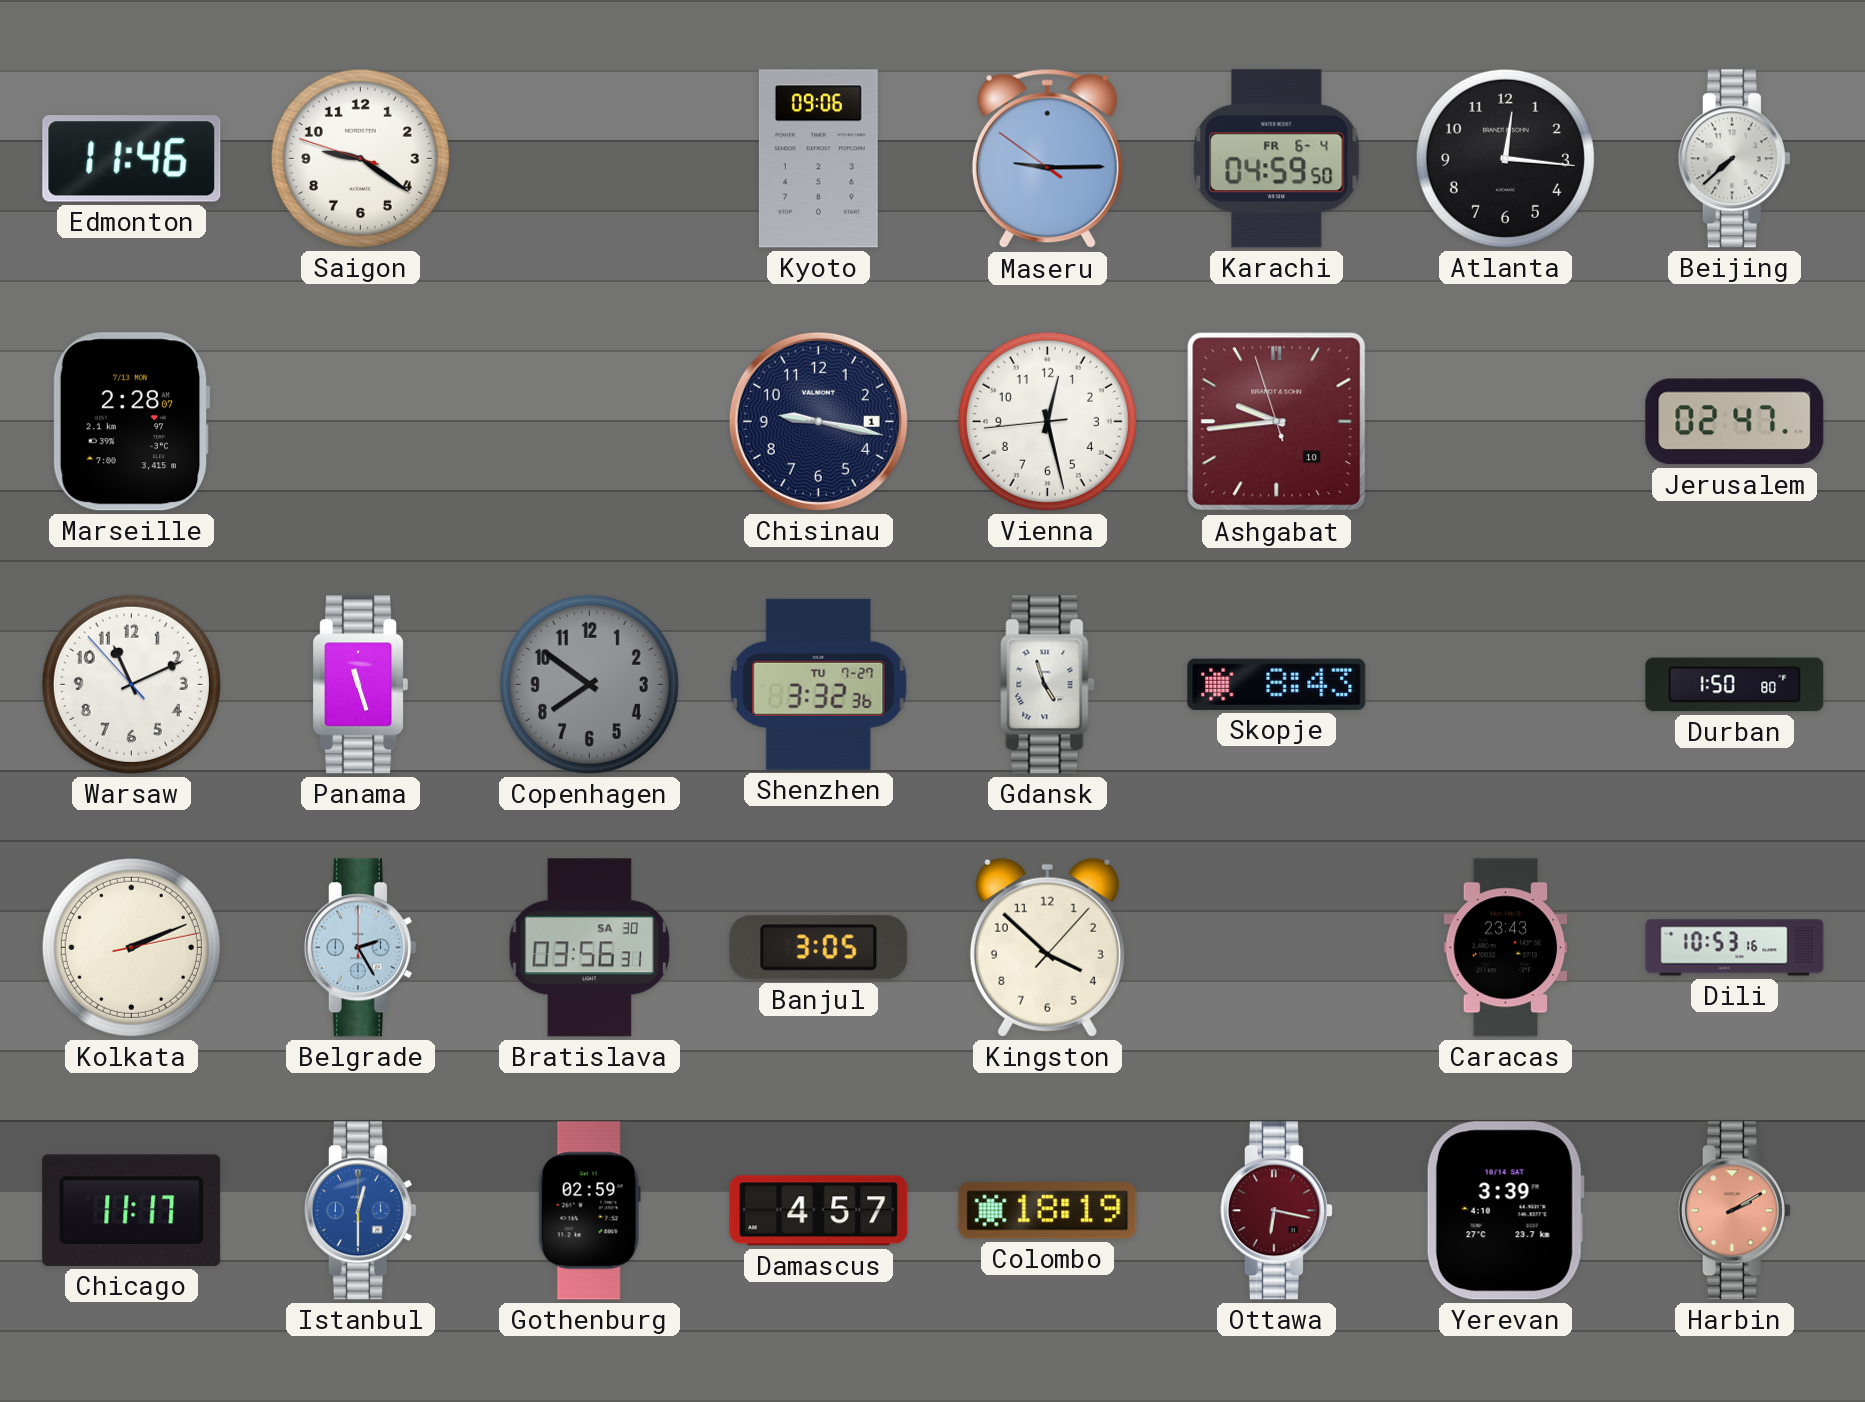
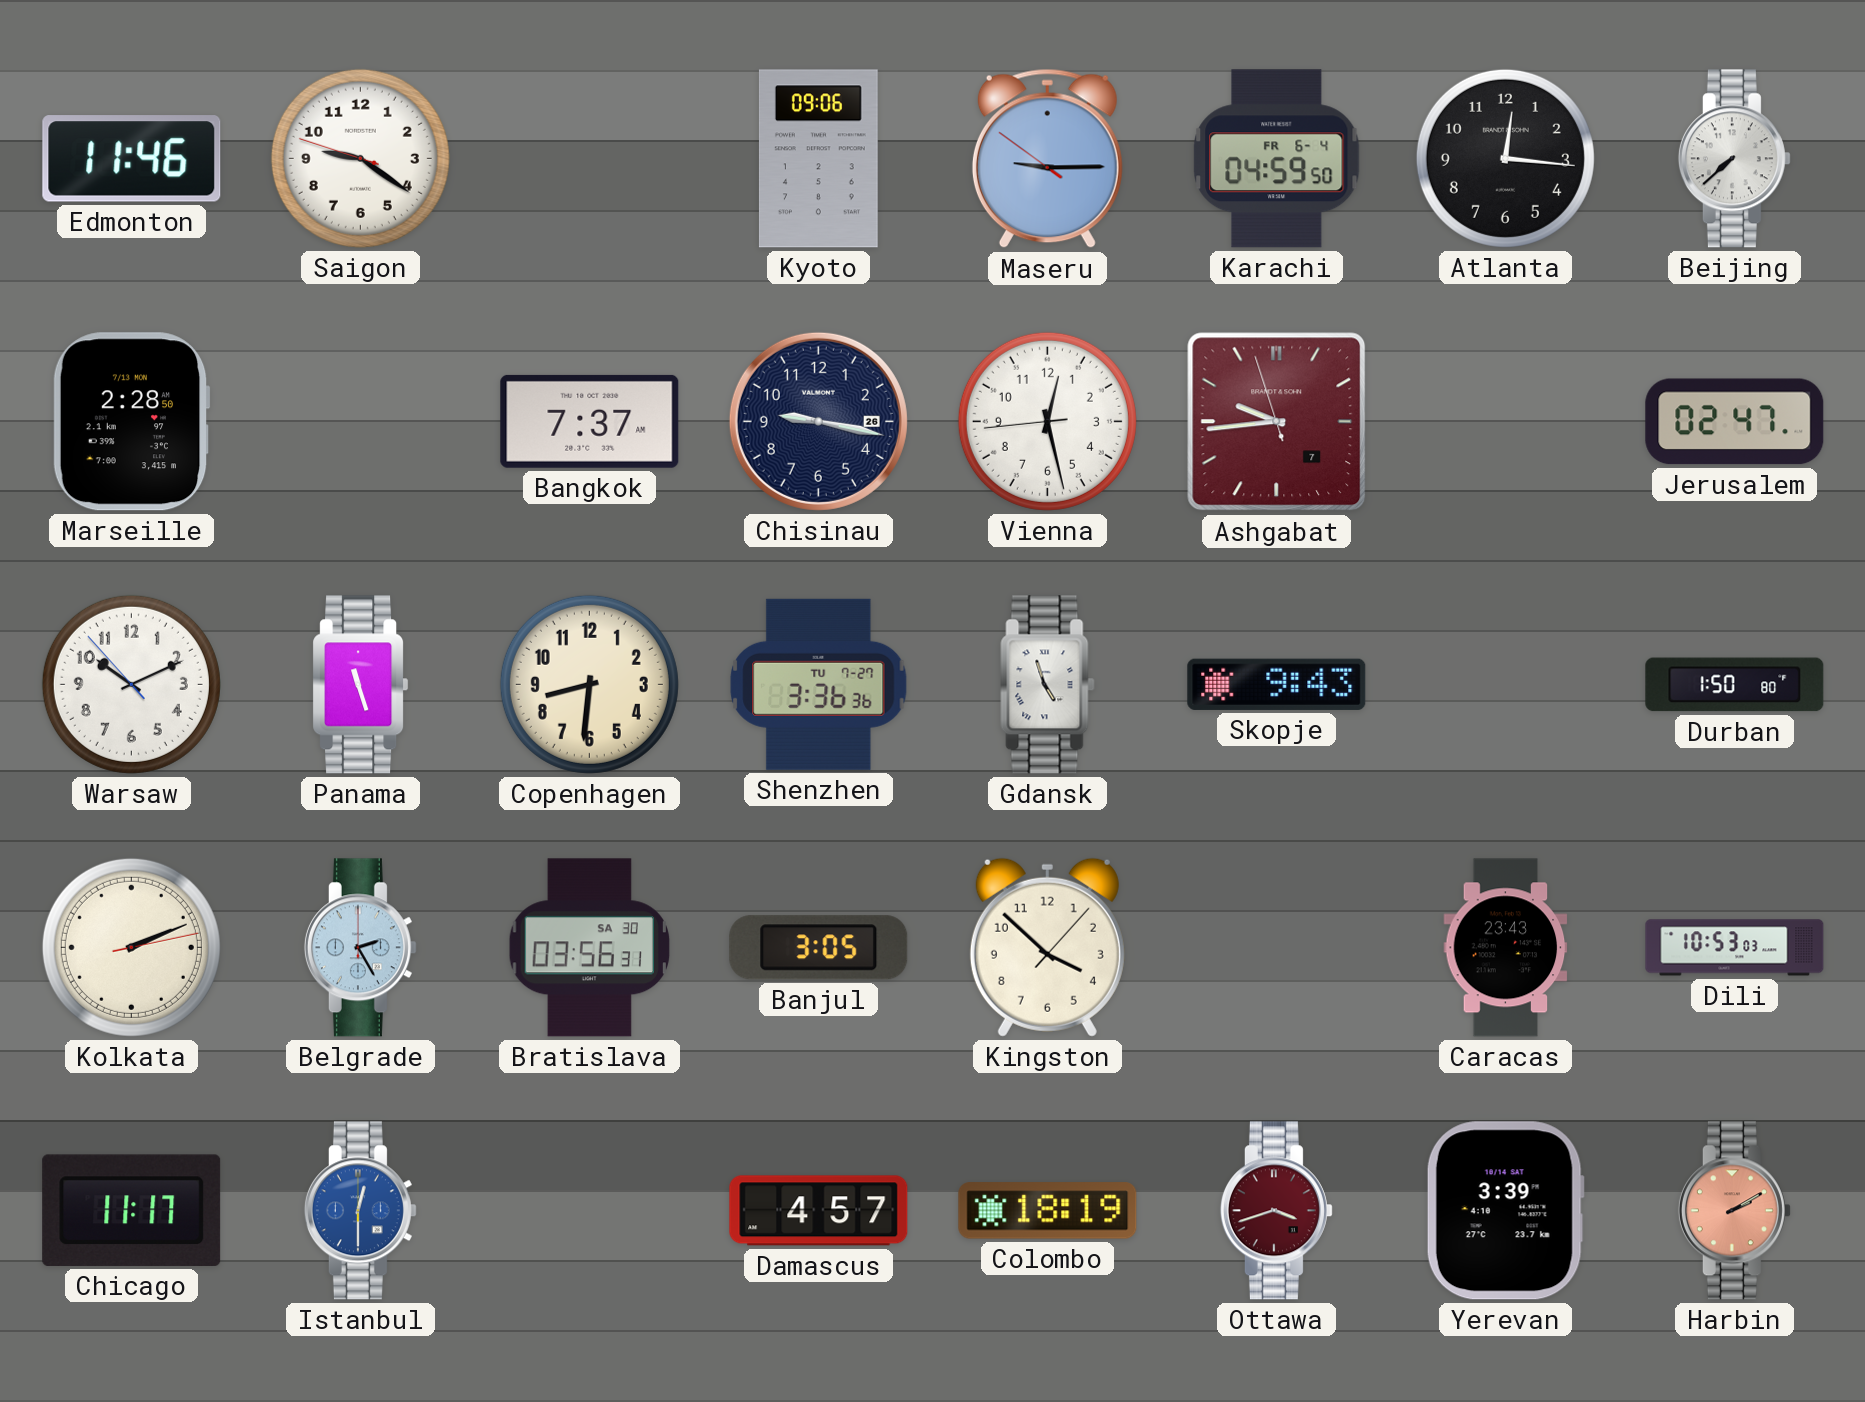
Marseille: 2:28:07 -> 2:28:50 (131, 422)
Bangkok: none -> 7:37 (590, 421)
Chisinau date: 1 -> 26 (818, 421)
Ashgabat date: 10 -> 7 (1277, 422)
Warsaw: 11:10 -> 10:10 (131, 684)
Copenhagen: 7:51 -> 8:31 (589, 684)
Copenhagen dial: grey -> cream (589, 684)
Shenzhen: 3:32 -> 3:36 (819, 684)
Skopje: 8:43 -> 9:43 (1277, 684)
Dili: 10:53:16 -> 10:53:03 (1735, 948)
Gothenburg: 02:59 -> none (589, 1211)
Ottawa: 6:17 -> 3:42 (1276, 1211)
